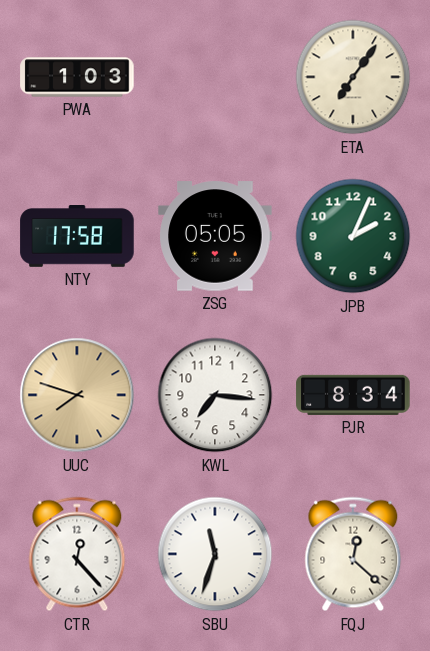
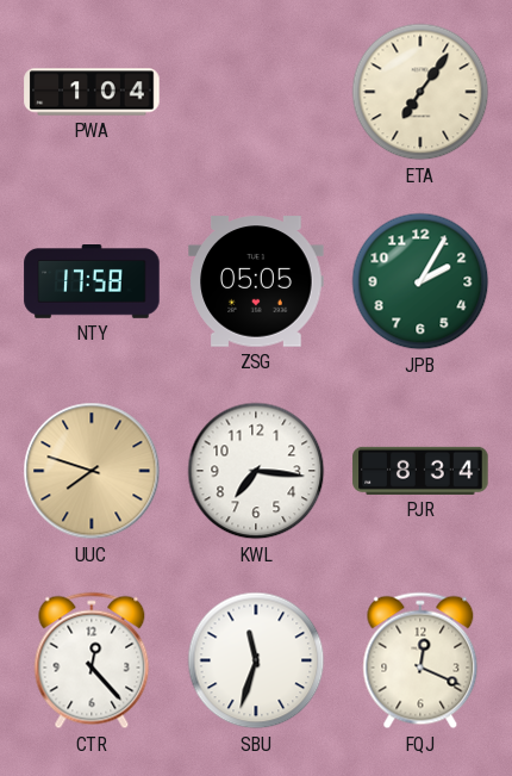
PWA: 1:03 -> 1:04 (92, 92)
JPB: 2:04 -> 2:05 (420, 281)
FQJ: 12:22 -> 12:19 (420, 660)
